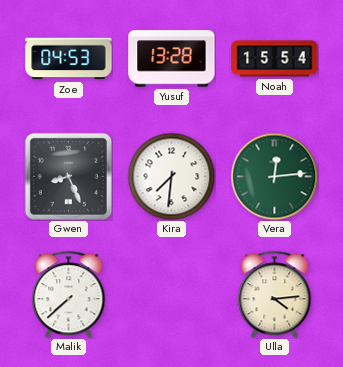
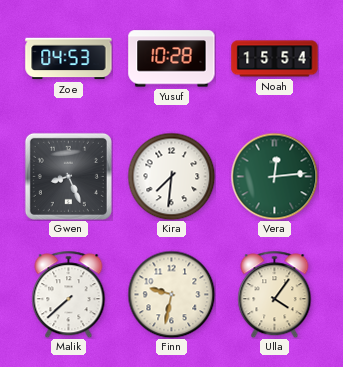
Yusuf: 13:28 -> 10:28 (172, 59)
Finn: none -> 9:32 (171, 294)
Ulla: 4:14 -> 4:06 (275, 294)
